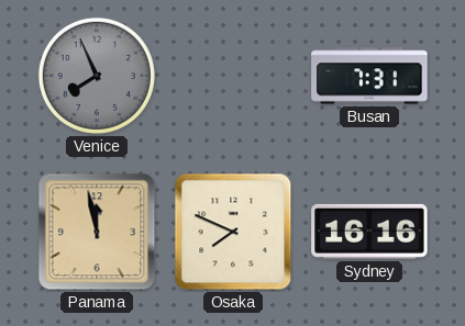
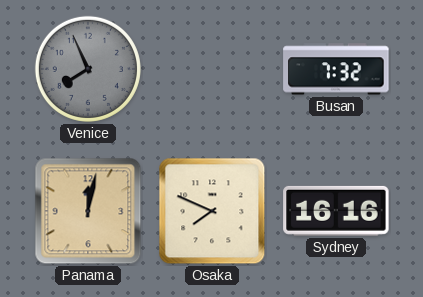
Busan: 7:31 -> 7:32 (336, 69)
Panama: 11:58 -> 12:02 (88, 211)
